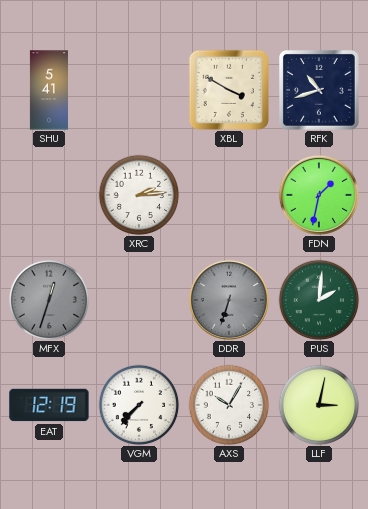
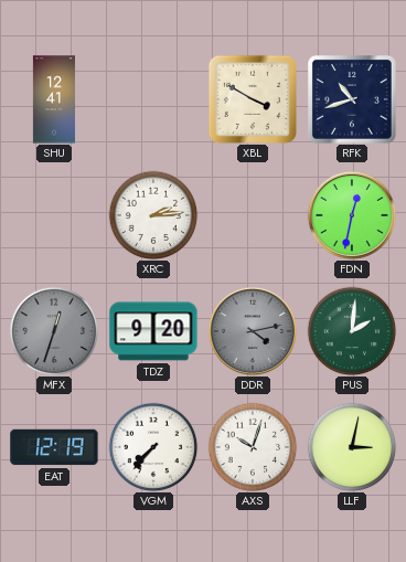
SHU: 5:41 -> 12:41 (54, 99)
FDN: 1:32 -> 12:32 (352, 215)
TDZ: none -> 9:20 (153, 331)
DDR: 6:33 -> 4:13 (253, 331)
AXS: 10:05 -> 10:03 (253, 447)
